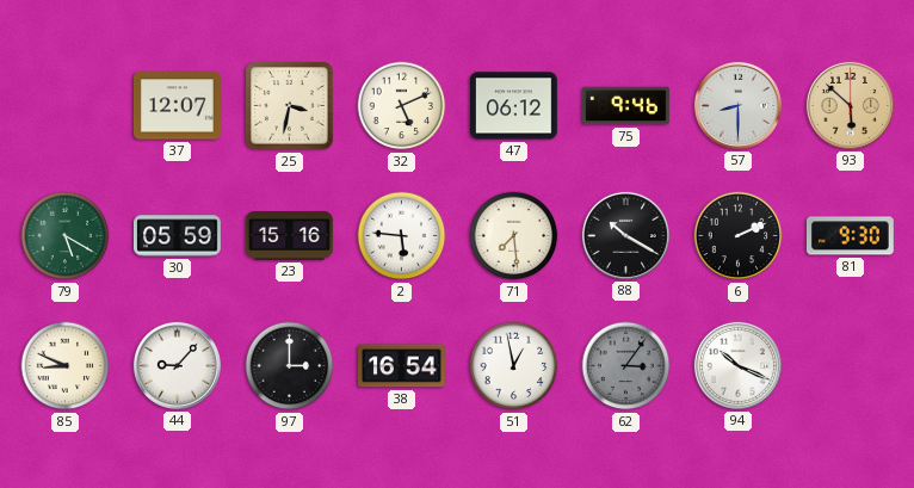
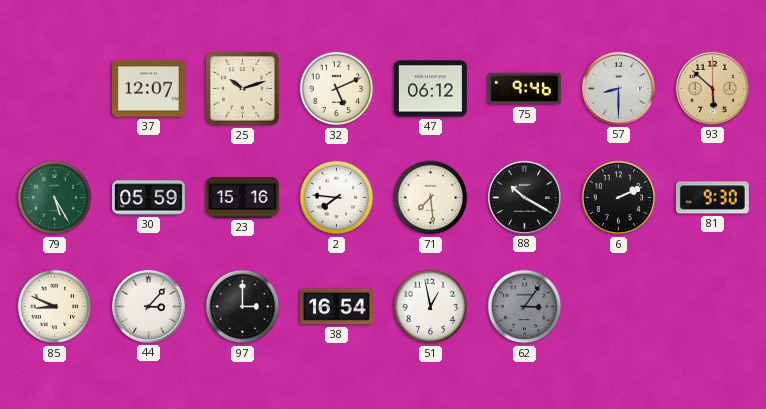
25: 3:32 -> 10:12 (243, 89)
79: 5:20 -> 5:25 (55, 198)
2: 5:46 -> 7:46 (337, 198)
44: 9:07 -> 3:07 (148, 306)
94: 10:19 -> none (737, 365)
